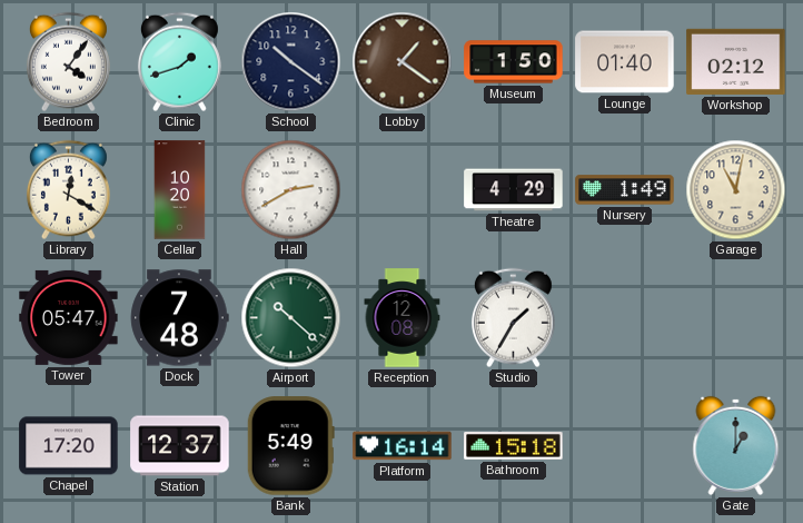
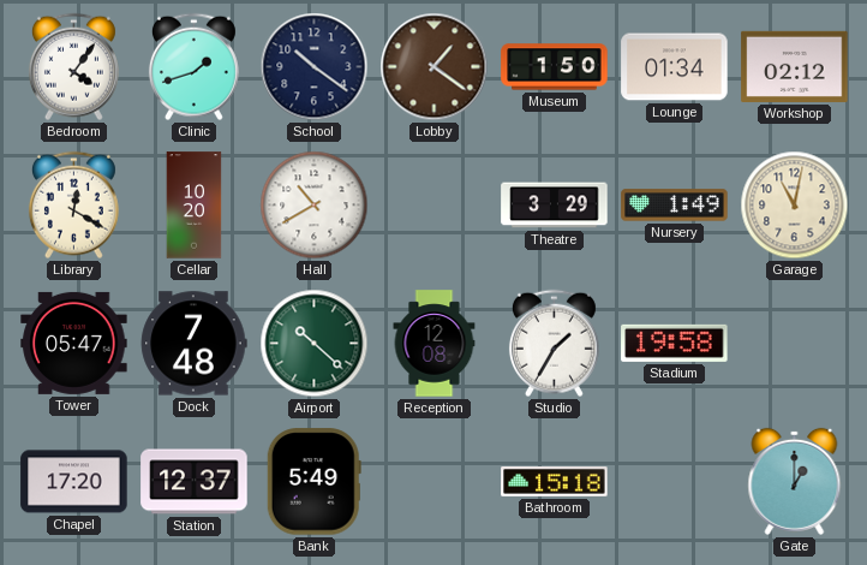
Lounge: 01:40 -> 01:34 (675, 67)
Hall: 2:40 -> 10:40 (315, 206)
Theatre: 4:29 -> 3:29 (555, 206)
Stadium: none -> 19:58 (675, 343)
Platform: 16:14 -> none (403, 446)
